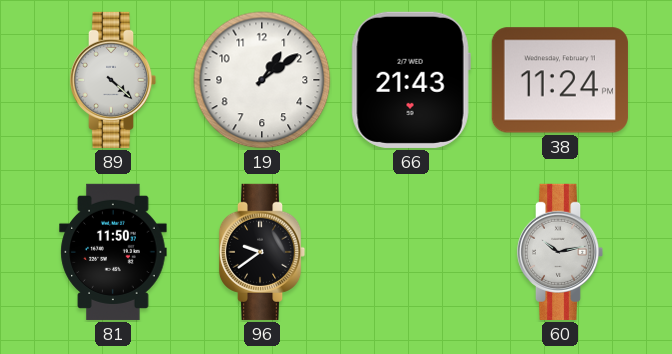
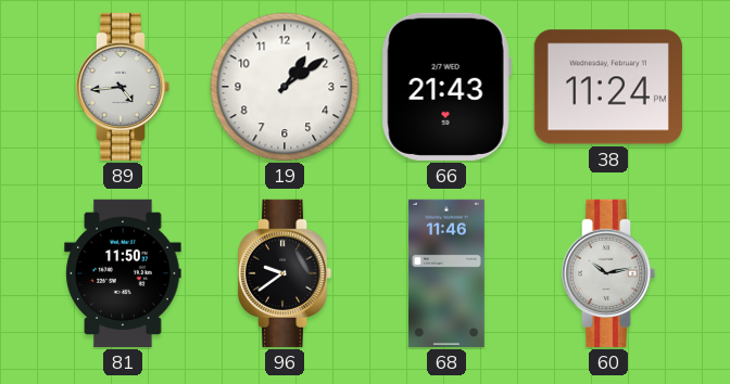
89: 4:22 -> 4:44 (123, 87)
68: none -> 11:46 (446, 273)
